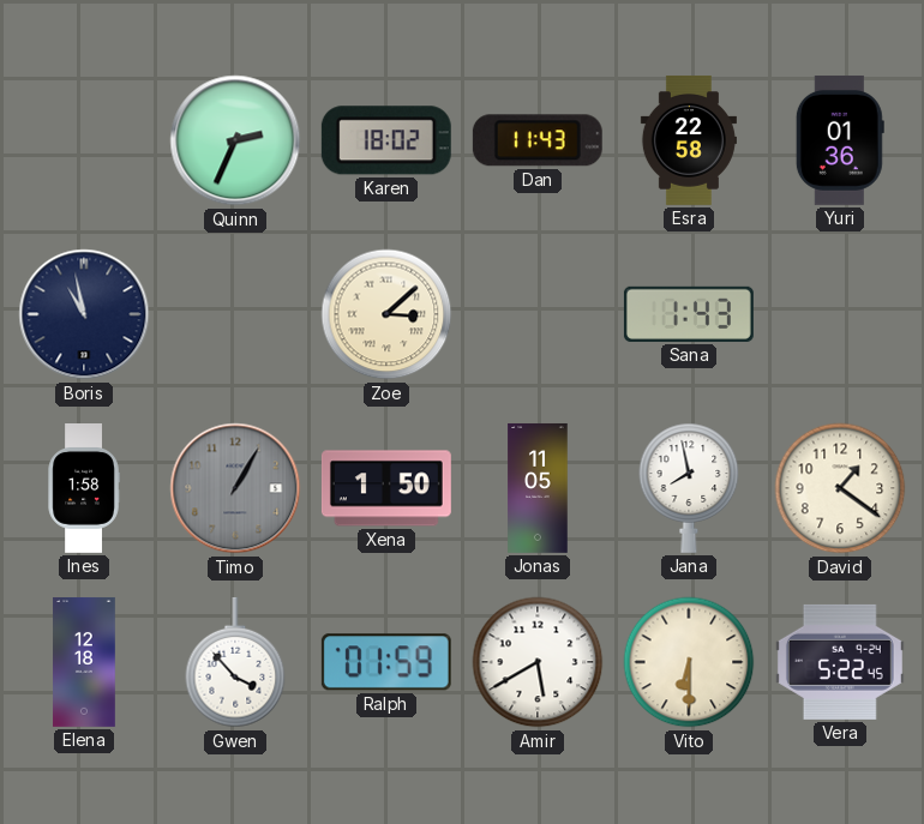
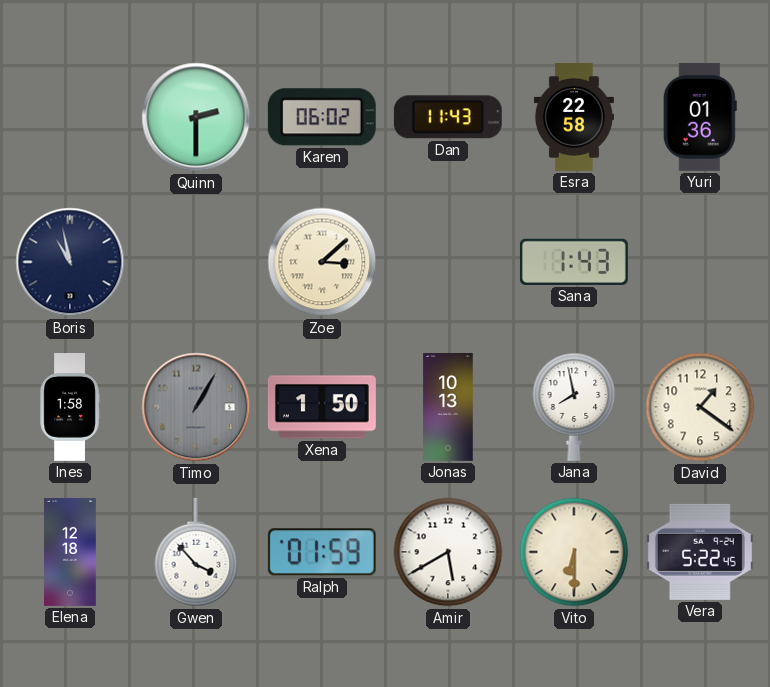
Quinn: 2:34 -> 2:30 (196, 117)
Karen: 18:02 -> 06:02 (322, 117)
Jonas: 11:05 -> 10:13 (448, 407)
